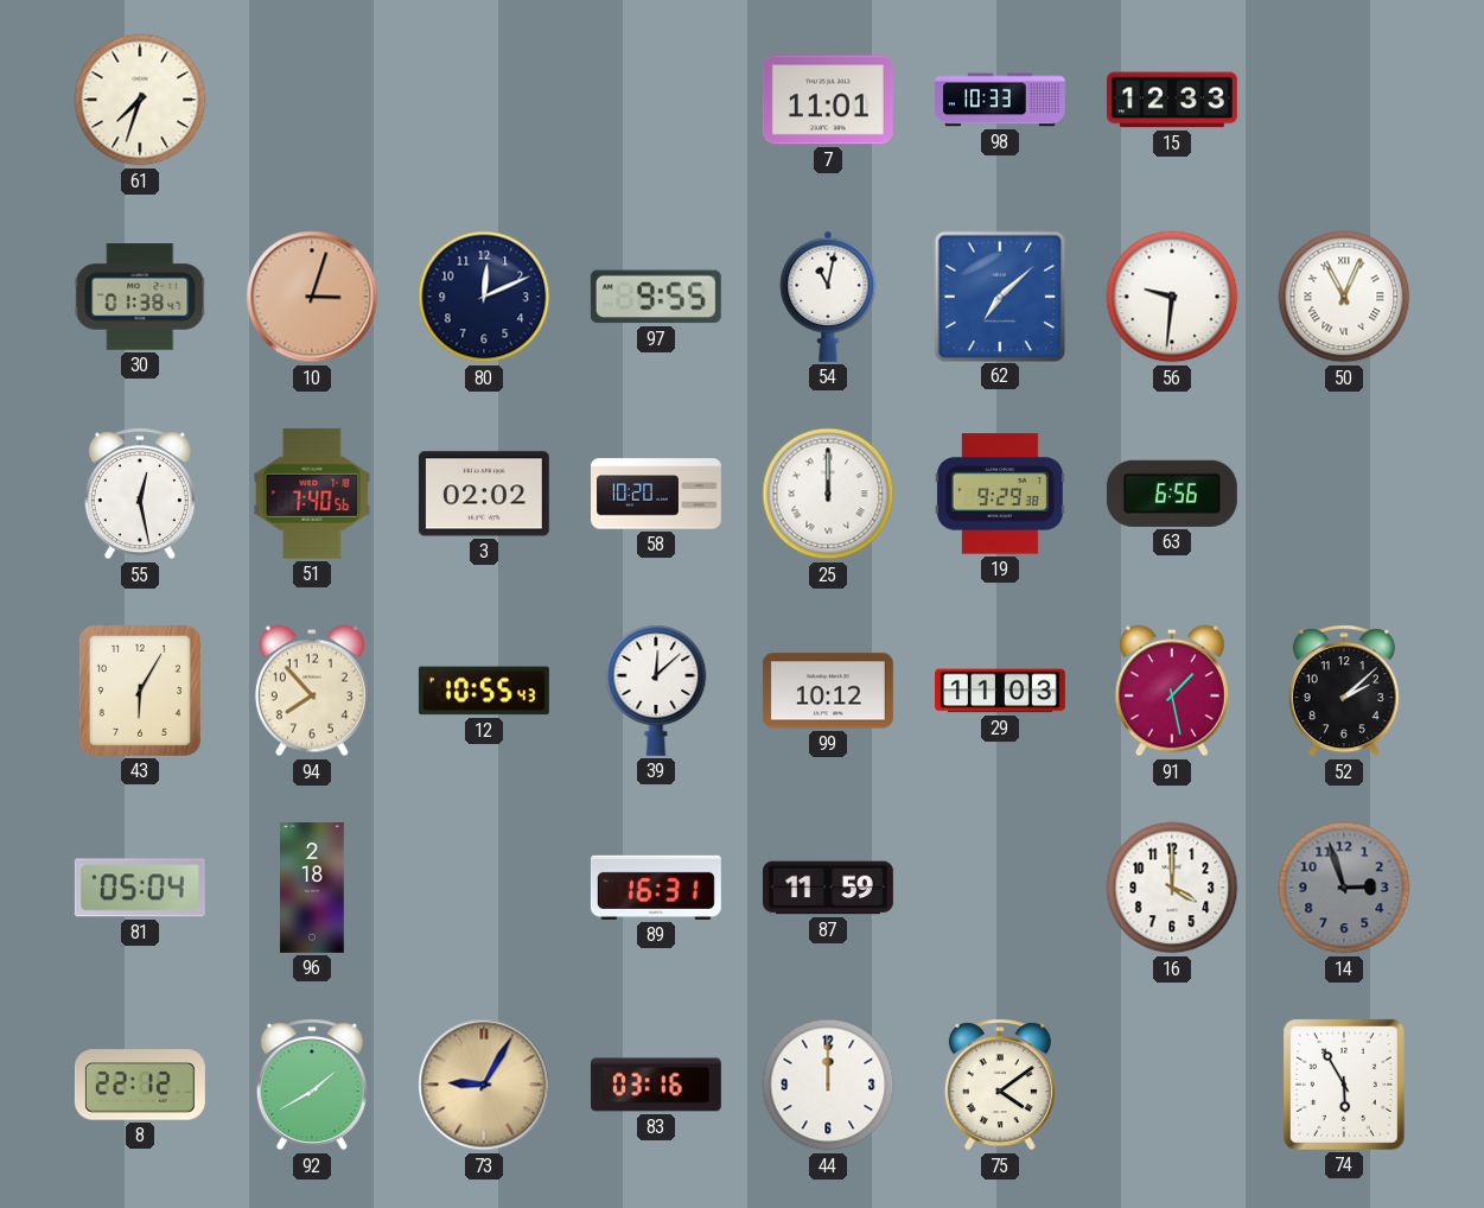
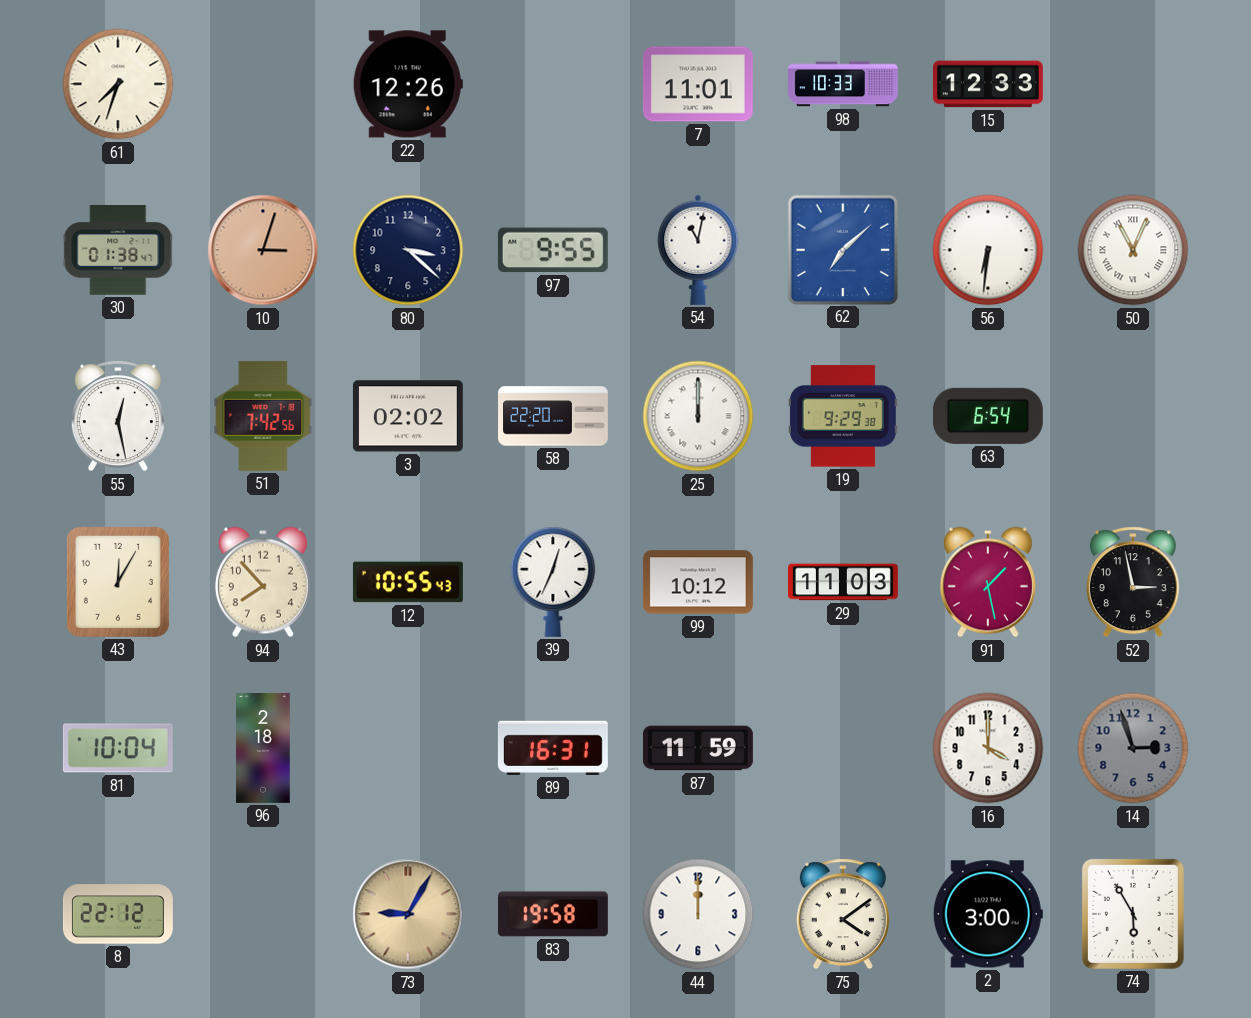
22: none -> 12:26 (408, 84)
80: 12:11 -> 3:22 (408, 250)
56: 9:31 -> 6:31 (988, 250)
51: 7:40 -> 7:42 (263, 416)
58: 10:20 -> 22:20 (554, 416)
63: 6:56 -> 6:54 (988, 416)
43: 6:05 -> 12:05 (118, 582)
39: 12:08 -> 12:34 (553, 582)
52: 2:08 -> 2:58 (1133, 582)
81: 05:04 -> 10:04 (118, 748)
92: 1:40 -> none (312, 1085)
83: 03:16 -> 19:58 (553, 914)
2: none -> 3:00 (988, 914)
